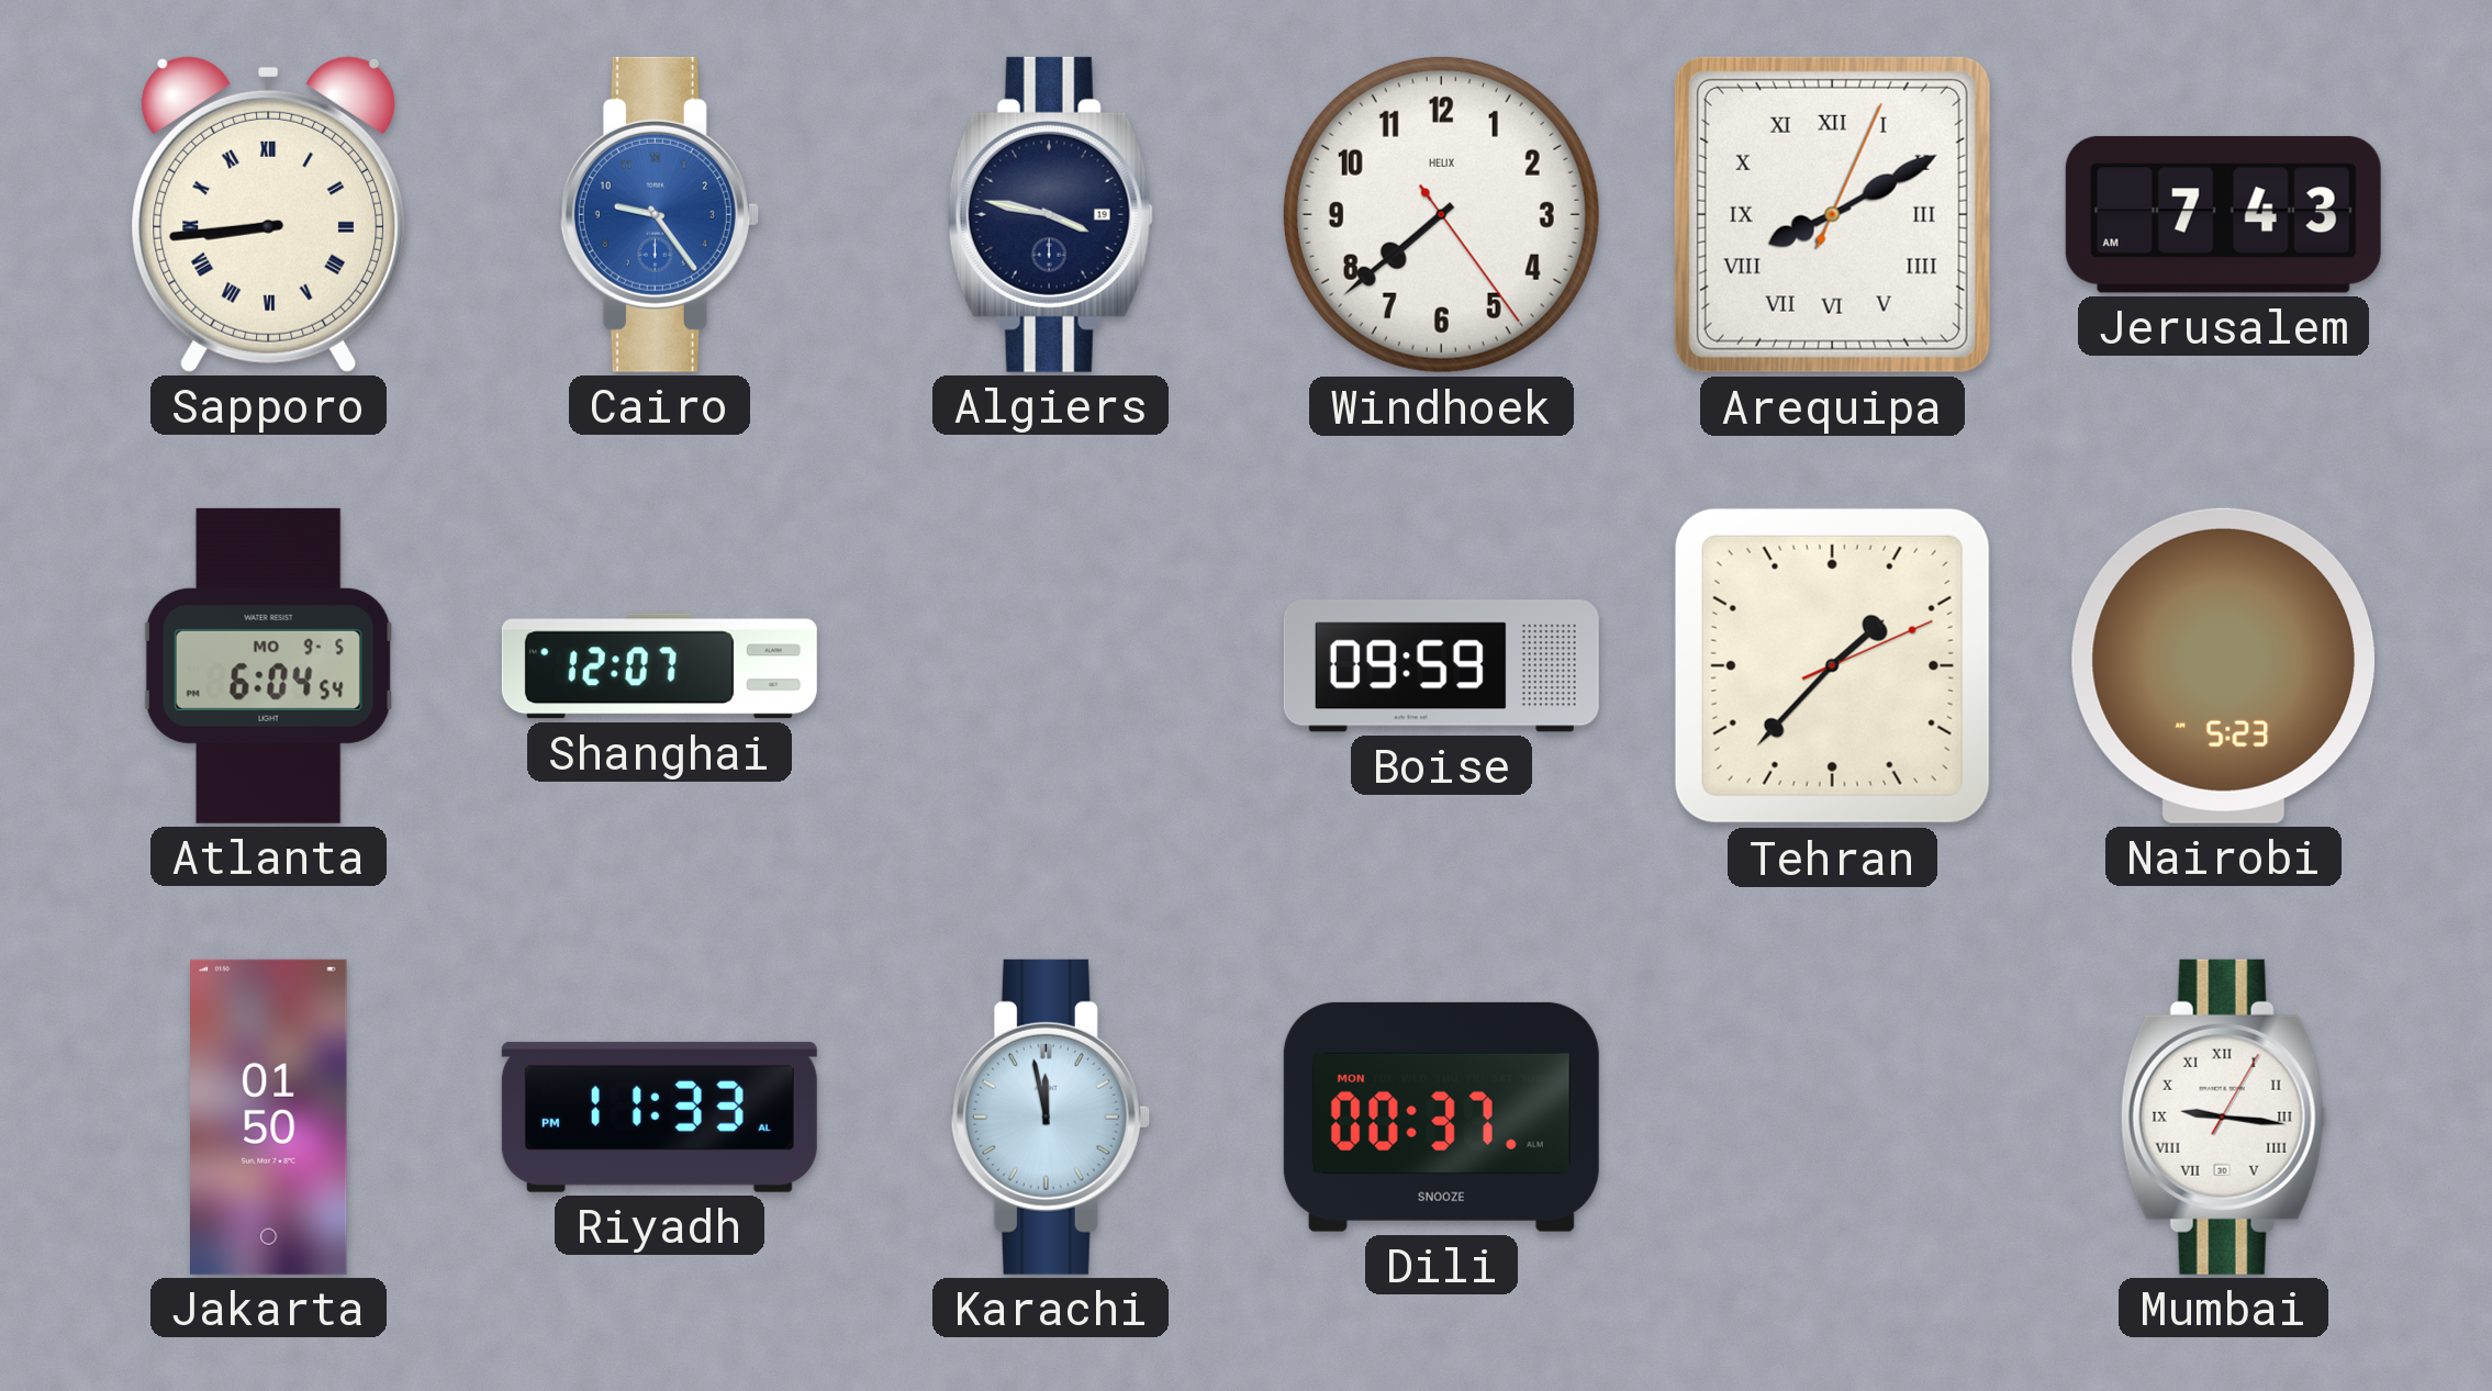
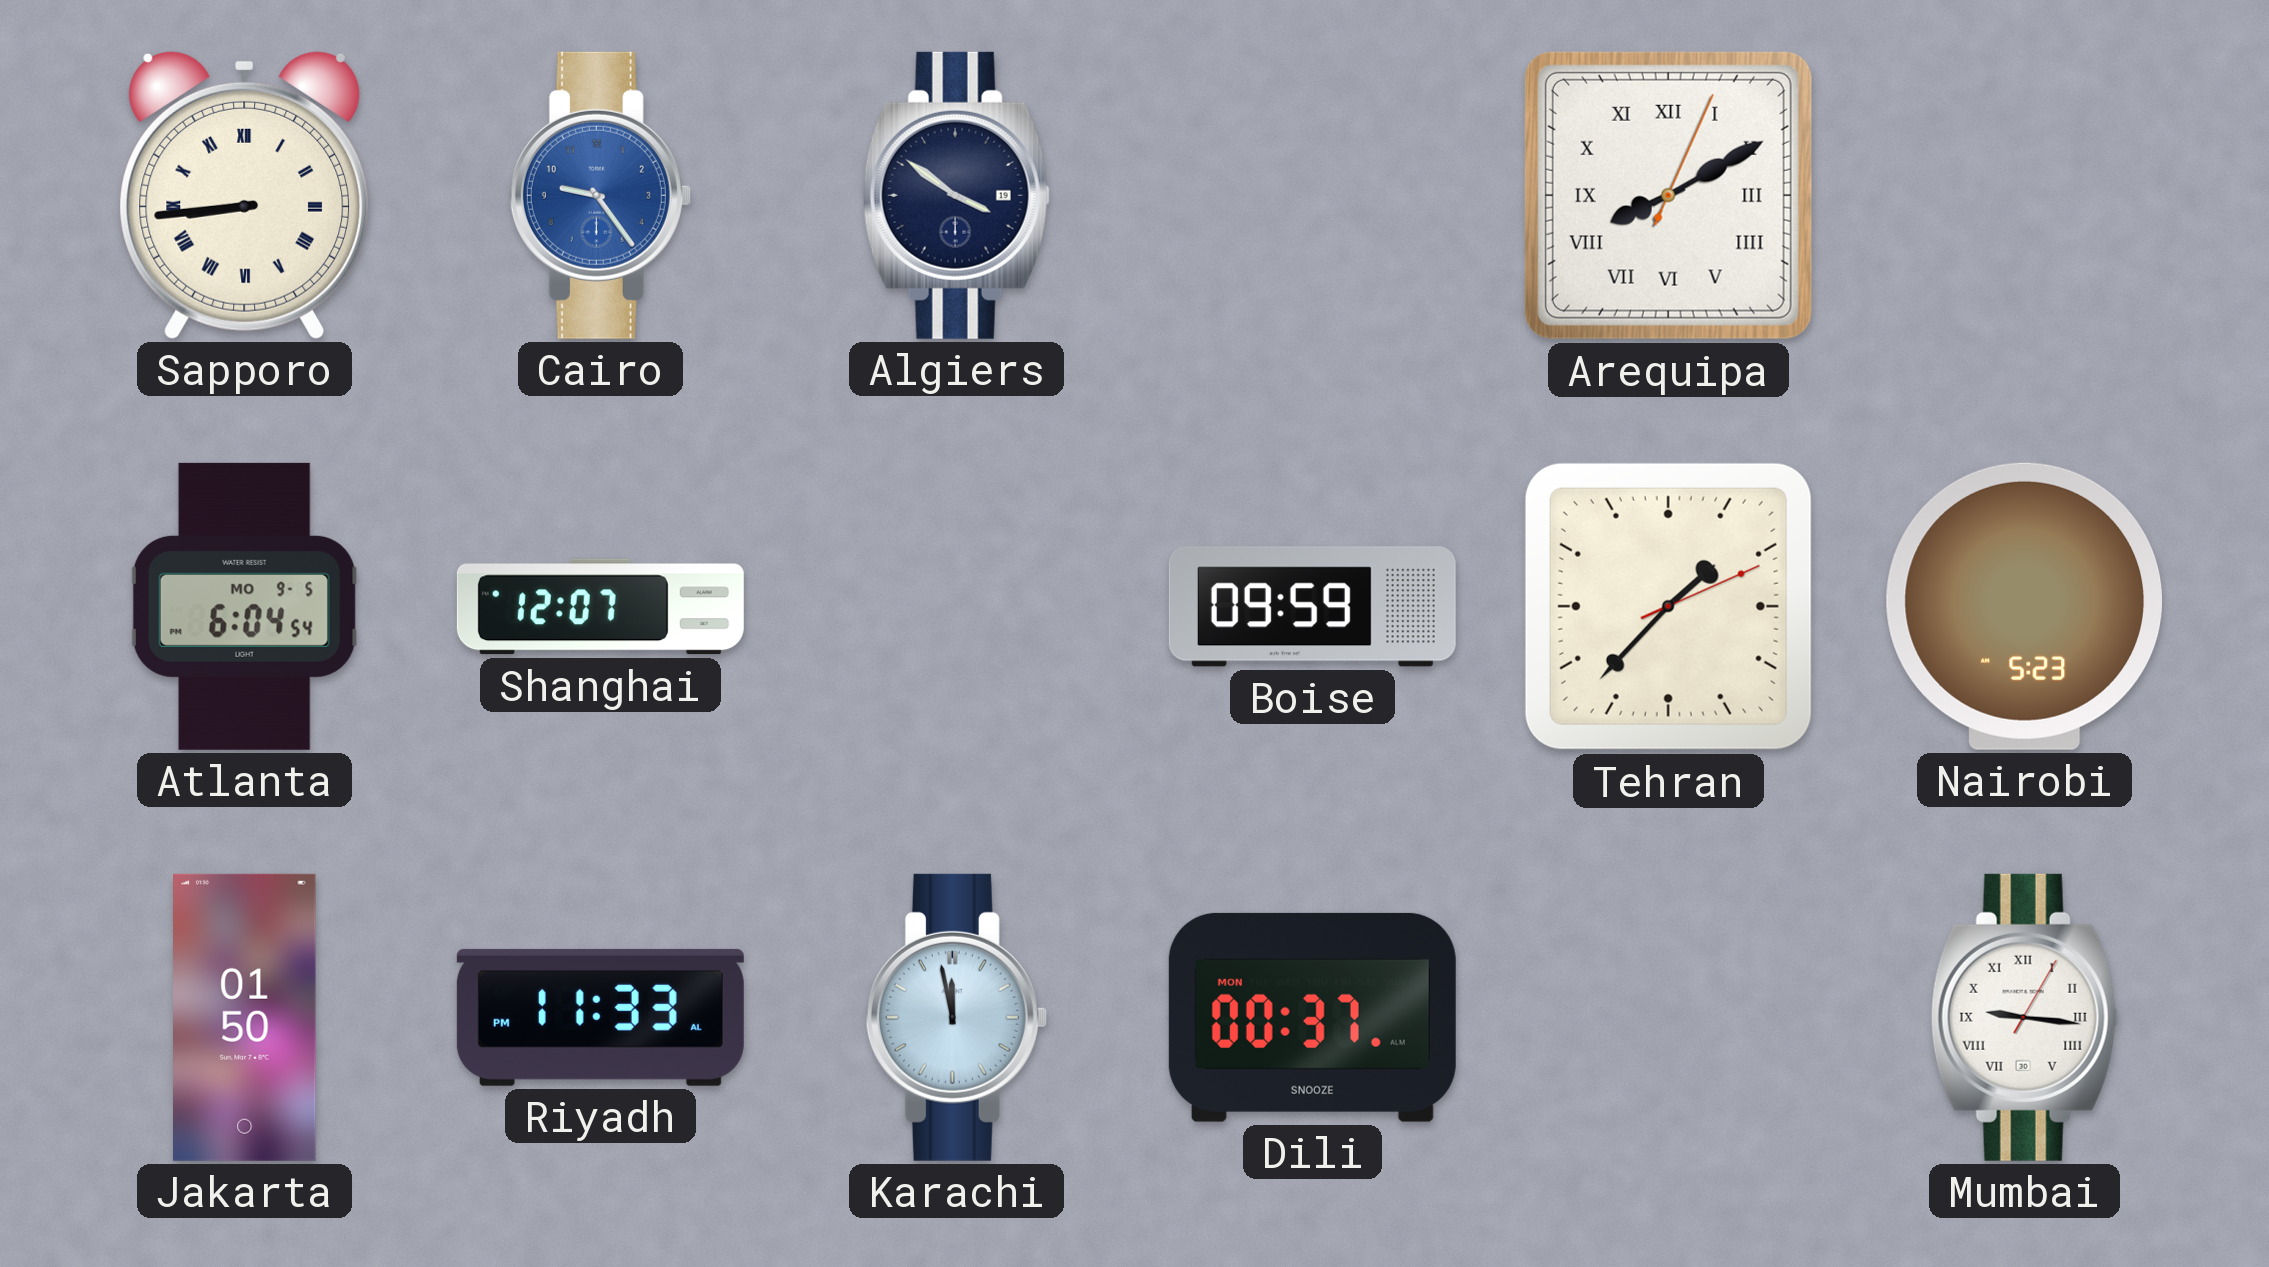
Algiers: 3:47 -> 3:51 (956, 195)
Windhoek: 7:38 -> none (1441, 214)
Jerusalem: 7:43 -> none (2223, 214)
